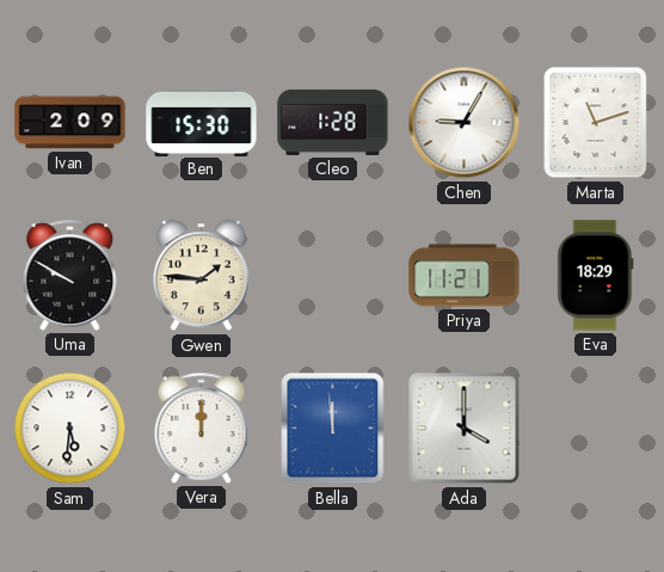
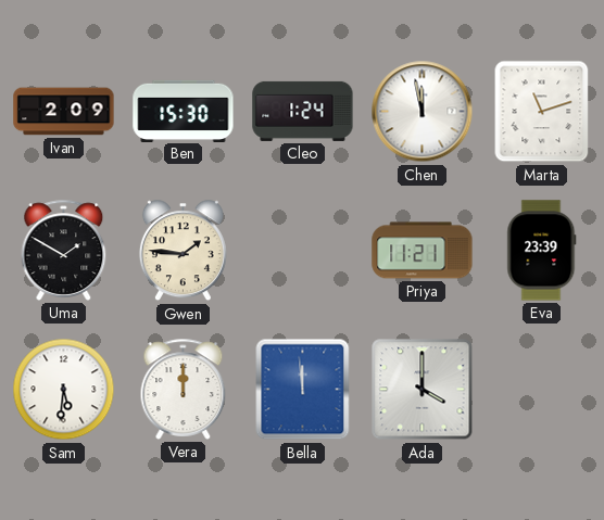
Cleo: 1:28 -> 1:24 (303, 111)
Chen: 9:05 -> 11:58 (423, 112)
Uma: 9:50 -> 1:50 (64, 250)
Eva: 18:29 -> 23:39 (542, 251)
